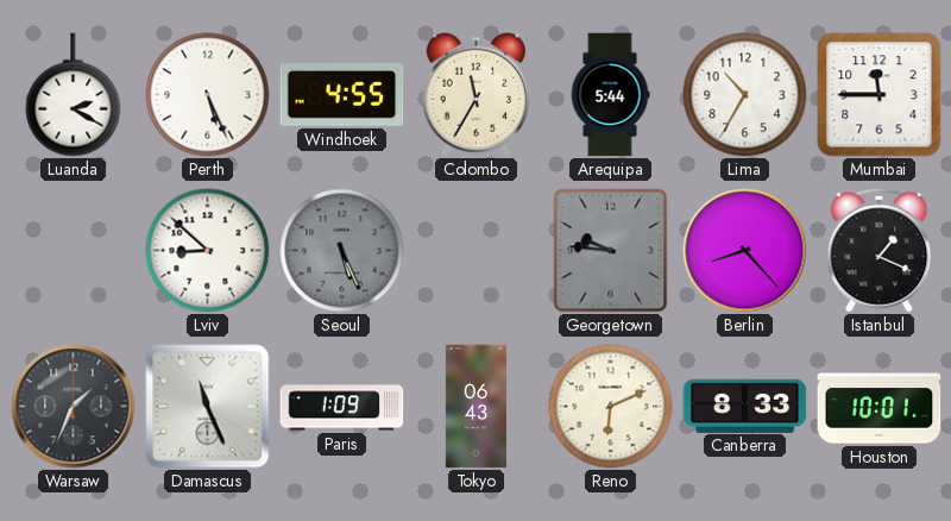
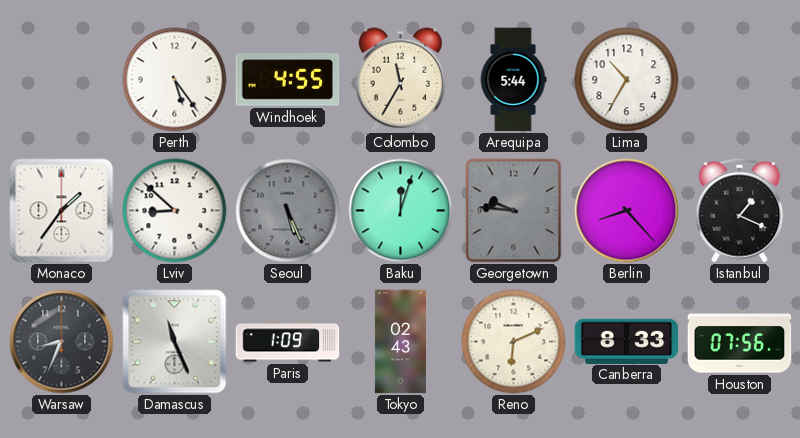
Luanda: 2:20 -> none (74, 95)
Perth: 5:26 -> 5:24 (175, 80)
Mumbai: 11:45 -> none (880, 95)
Monaco: none -> 1:36 (62, 211)
Baku: none -> 12:03 (401, 211)
Warsaw: 1:34 -> 8:34 (62, 342)
Tokyo: 06:43 -> 02:43 (400, 342)
Houston: 10:01 -> 07:56 (740, 342)
